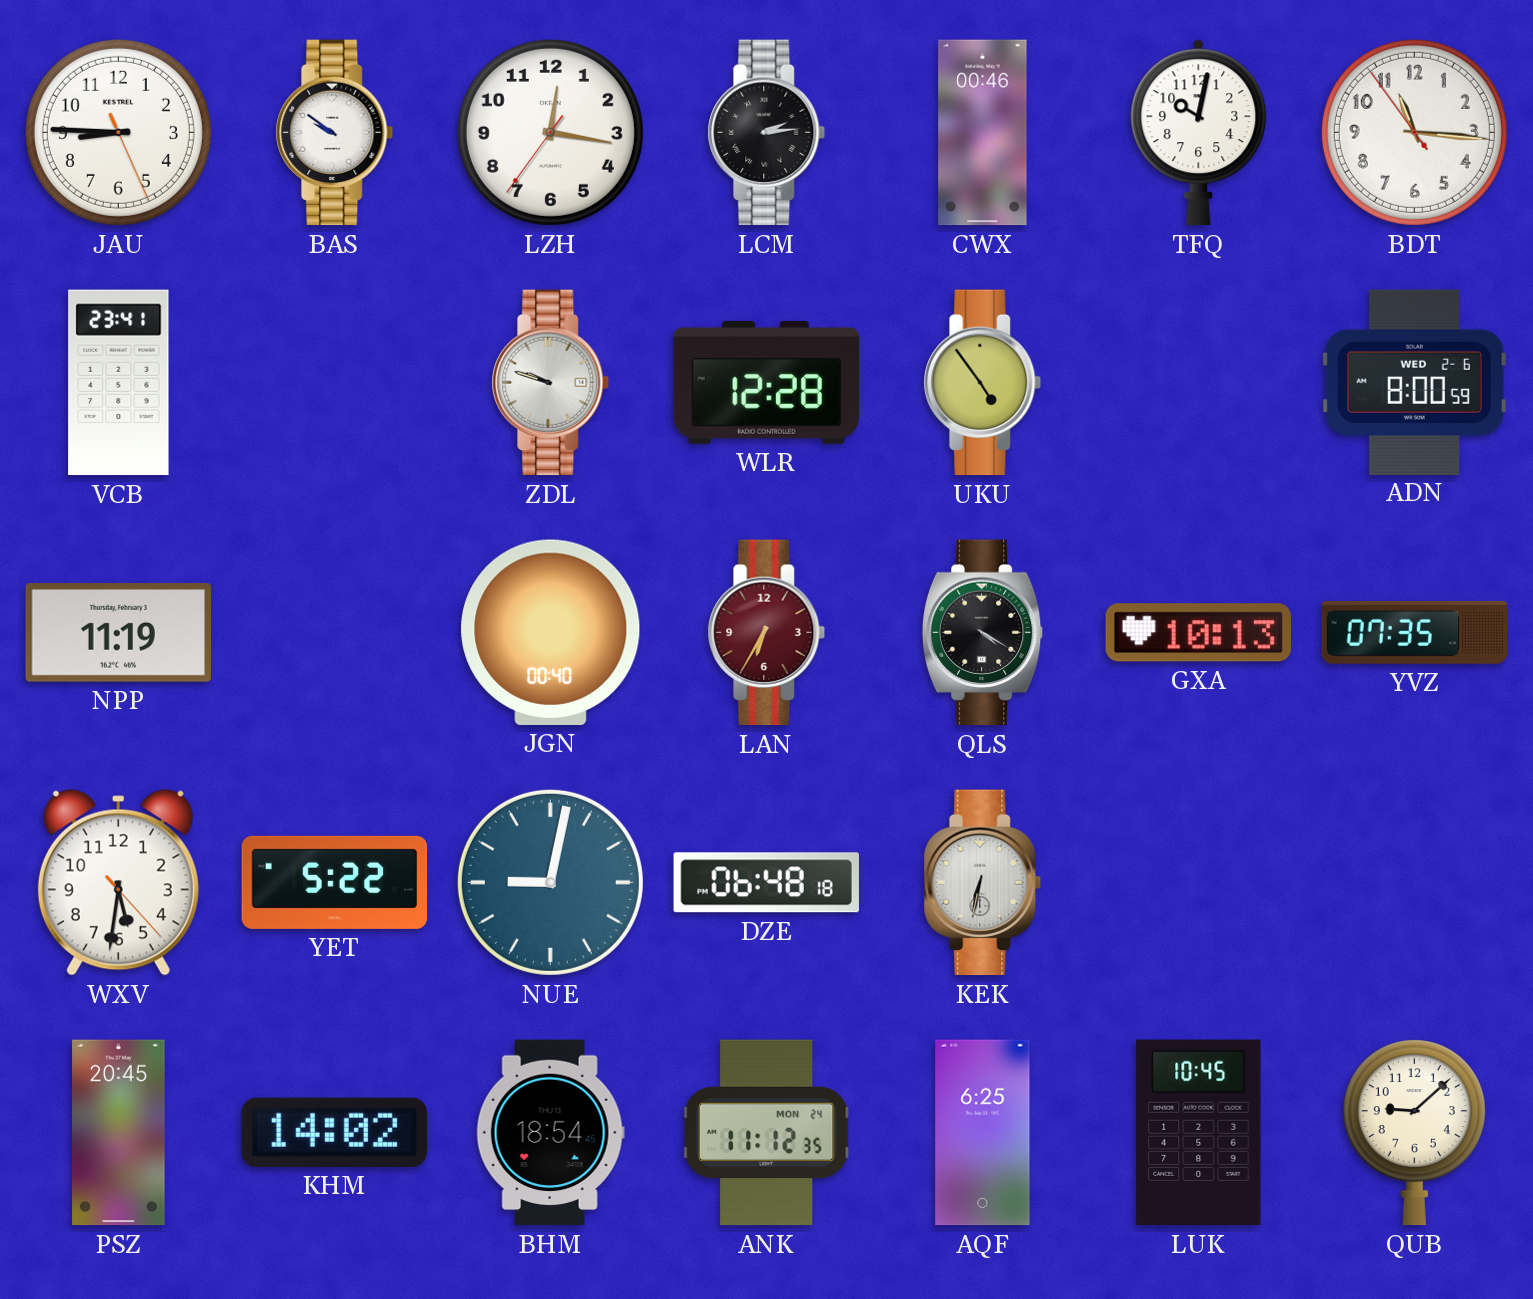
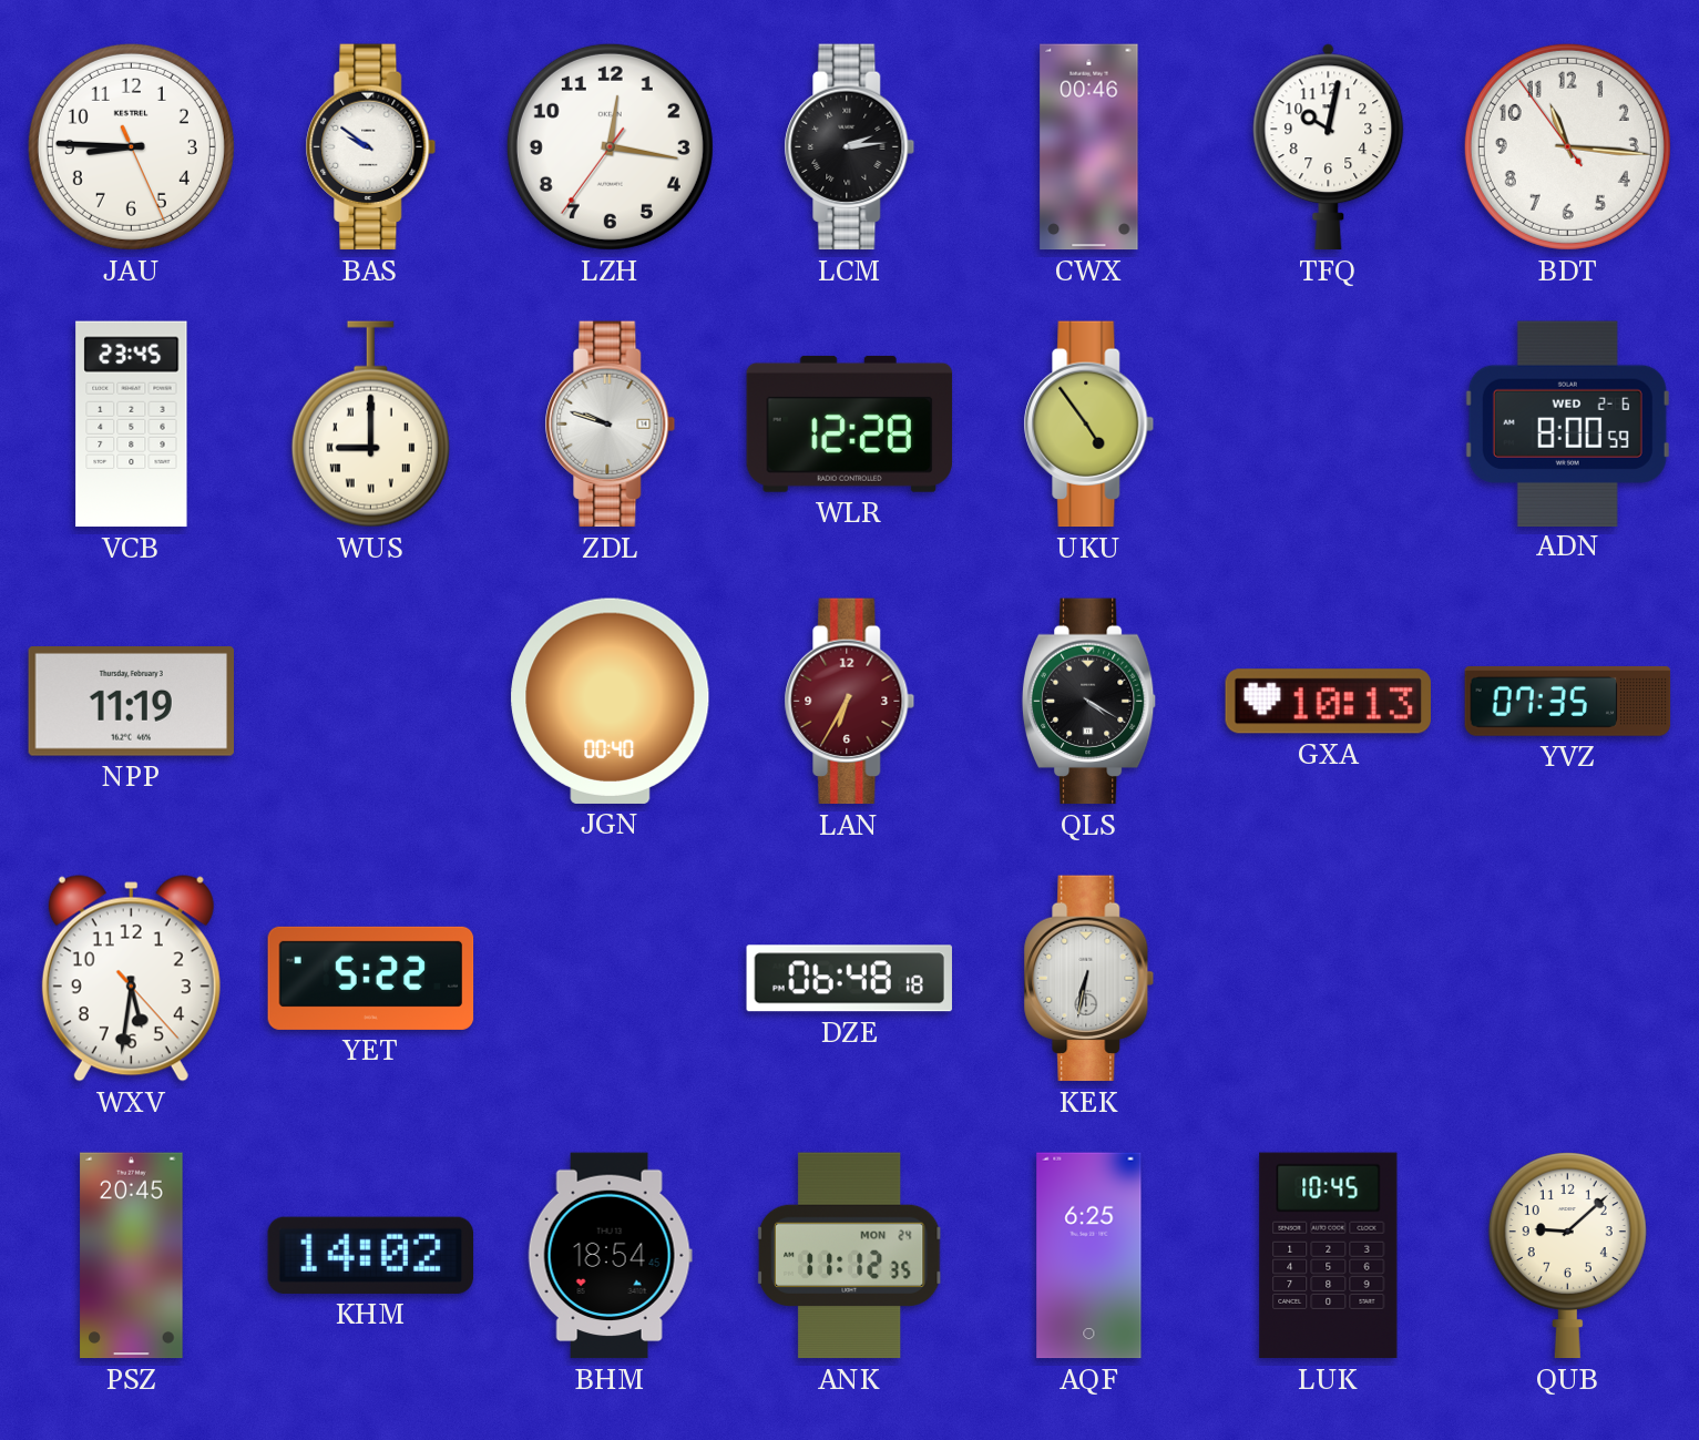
VCB: 23:41 -> 23:45 (132, 425)
WUS: none -> 9:00 (370, 425)
NUE: 9:02 -> none (550, 882)
